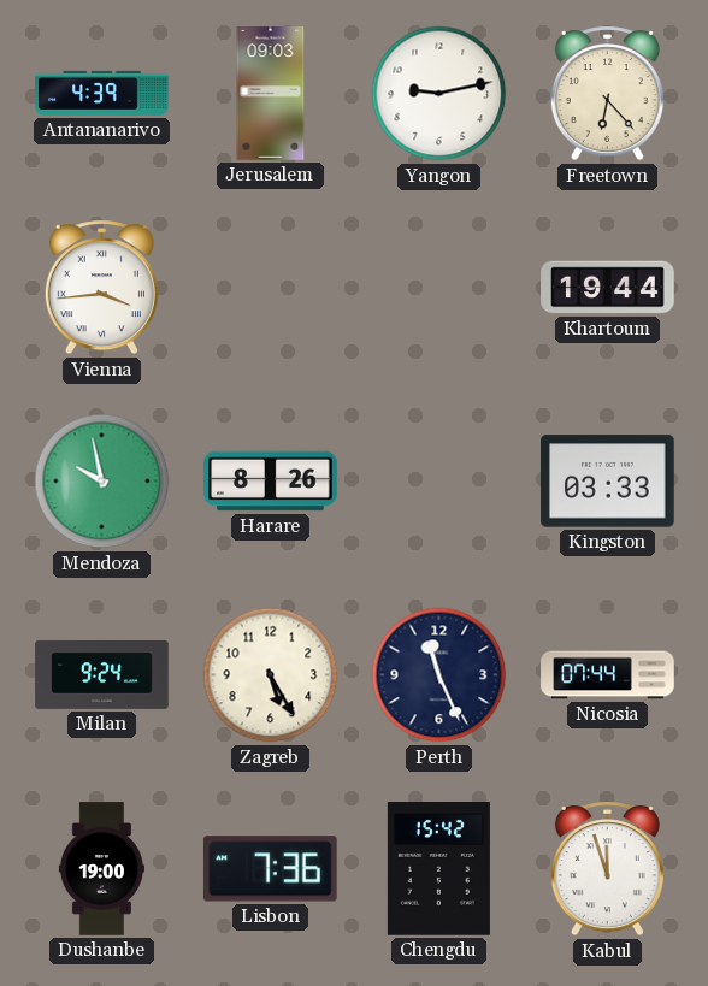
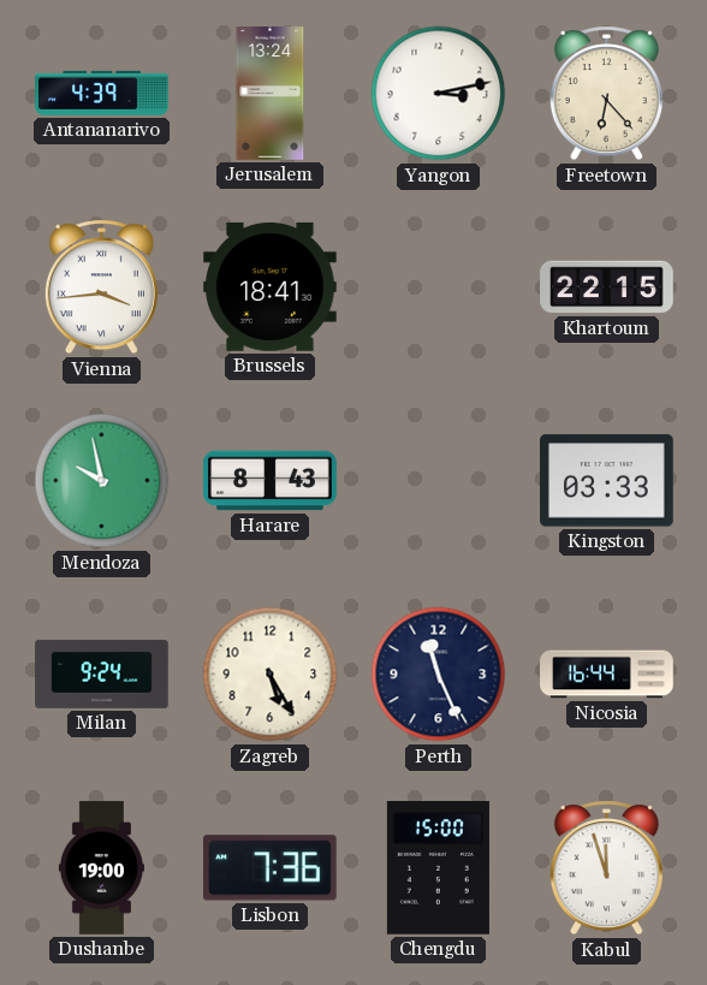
Jerusalem: 09:03 -> 13:24 (271, 94)
Yangon: 9:13 -> 3:13 (439, 94)
Brussels: none -> 18:41 (271, 286)
Khartoum: 19:44 -> 22:15 (607, 287)
Harare: 8:26 -> 8:43 (271, 481)
Nicosia: 07:44 -> 16:44 (607, 675)
Chengdu: 15:42 -> 15:00 (438, 868)
